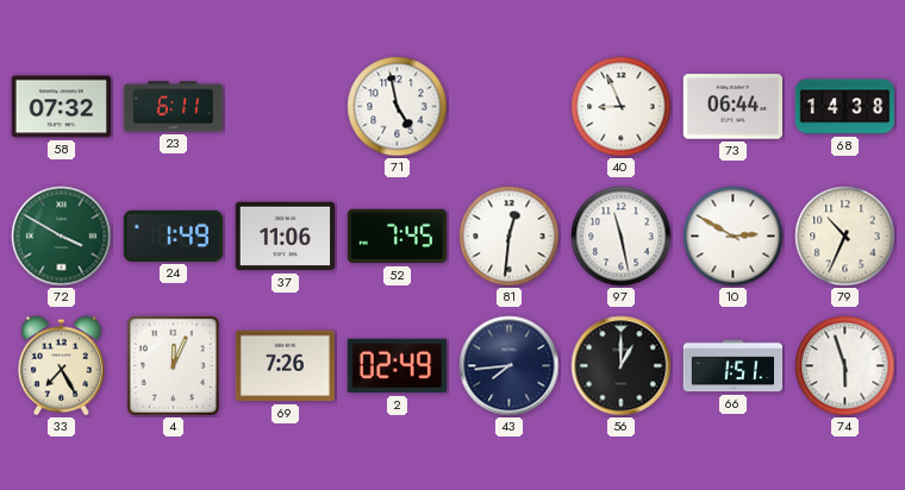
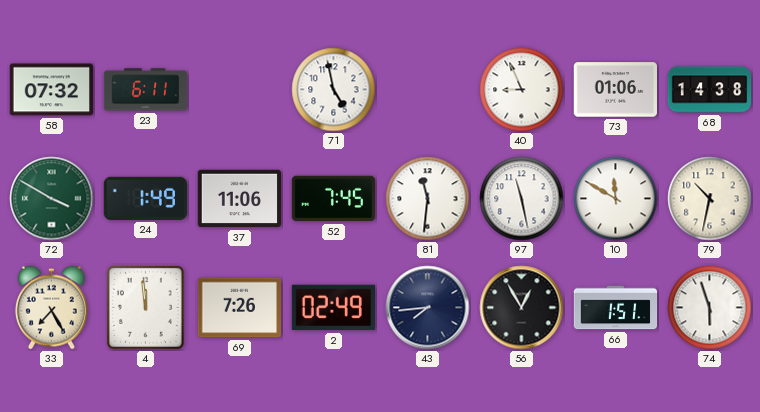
73: 06:44 -> 01:06 (616, 90)
81: 12:31 -> 11:31 (428, 199)
10: 2:50 -> 11:50 (616, 199)
79: 10:34 -> 10:32 (710, 199)
4: 12:04 -> 11:59 (145, 307)
56: 1:00 -> 12:55 (522, 308)
